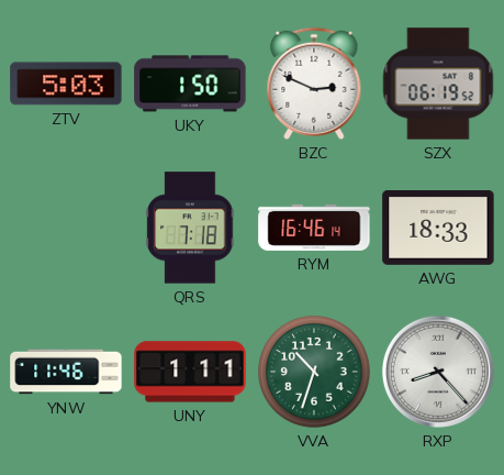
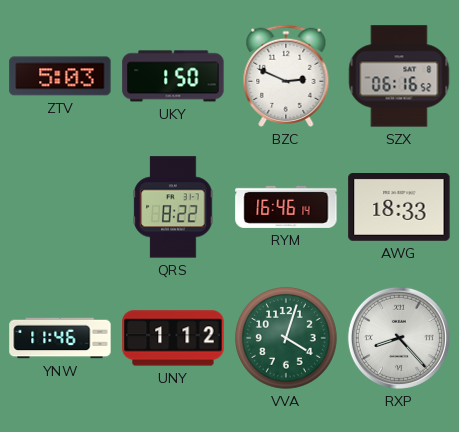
SZX: 06:19 -> 06:16 (399, 76)
QRS: 7:18 -> 8:22 (173, 207)
UNY: 1:11 -> 1:12 (173, 338)
VVA: 10:33 -> 4:03 (287, 339)
